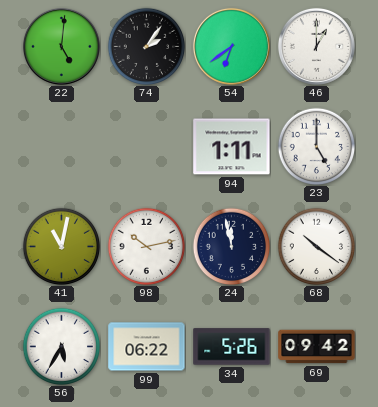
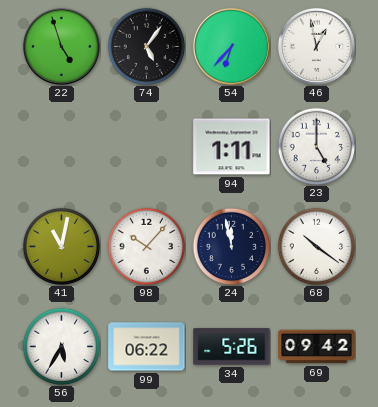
22: 5:01 -> 4:57 (61, 46)
74: 2:06 -> 5:06 (146, 46)
54: 6:39 -> 6:37 (231, 46)
46: 1:00 -> 12:58 (316, 46)
98: 10:13 -> 10:07 (146, 246)
